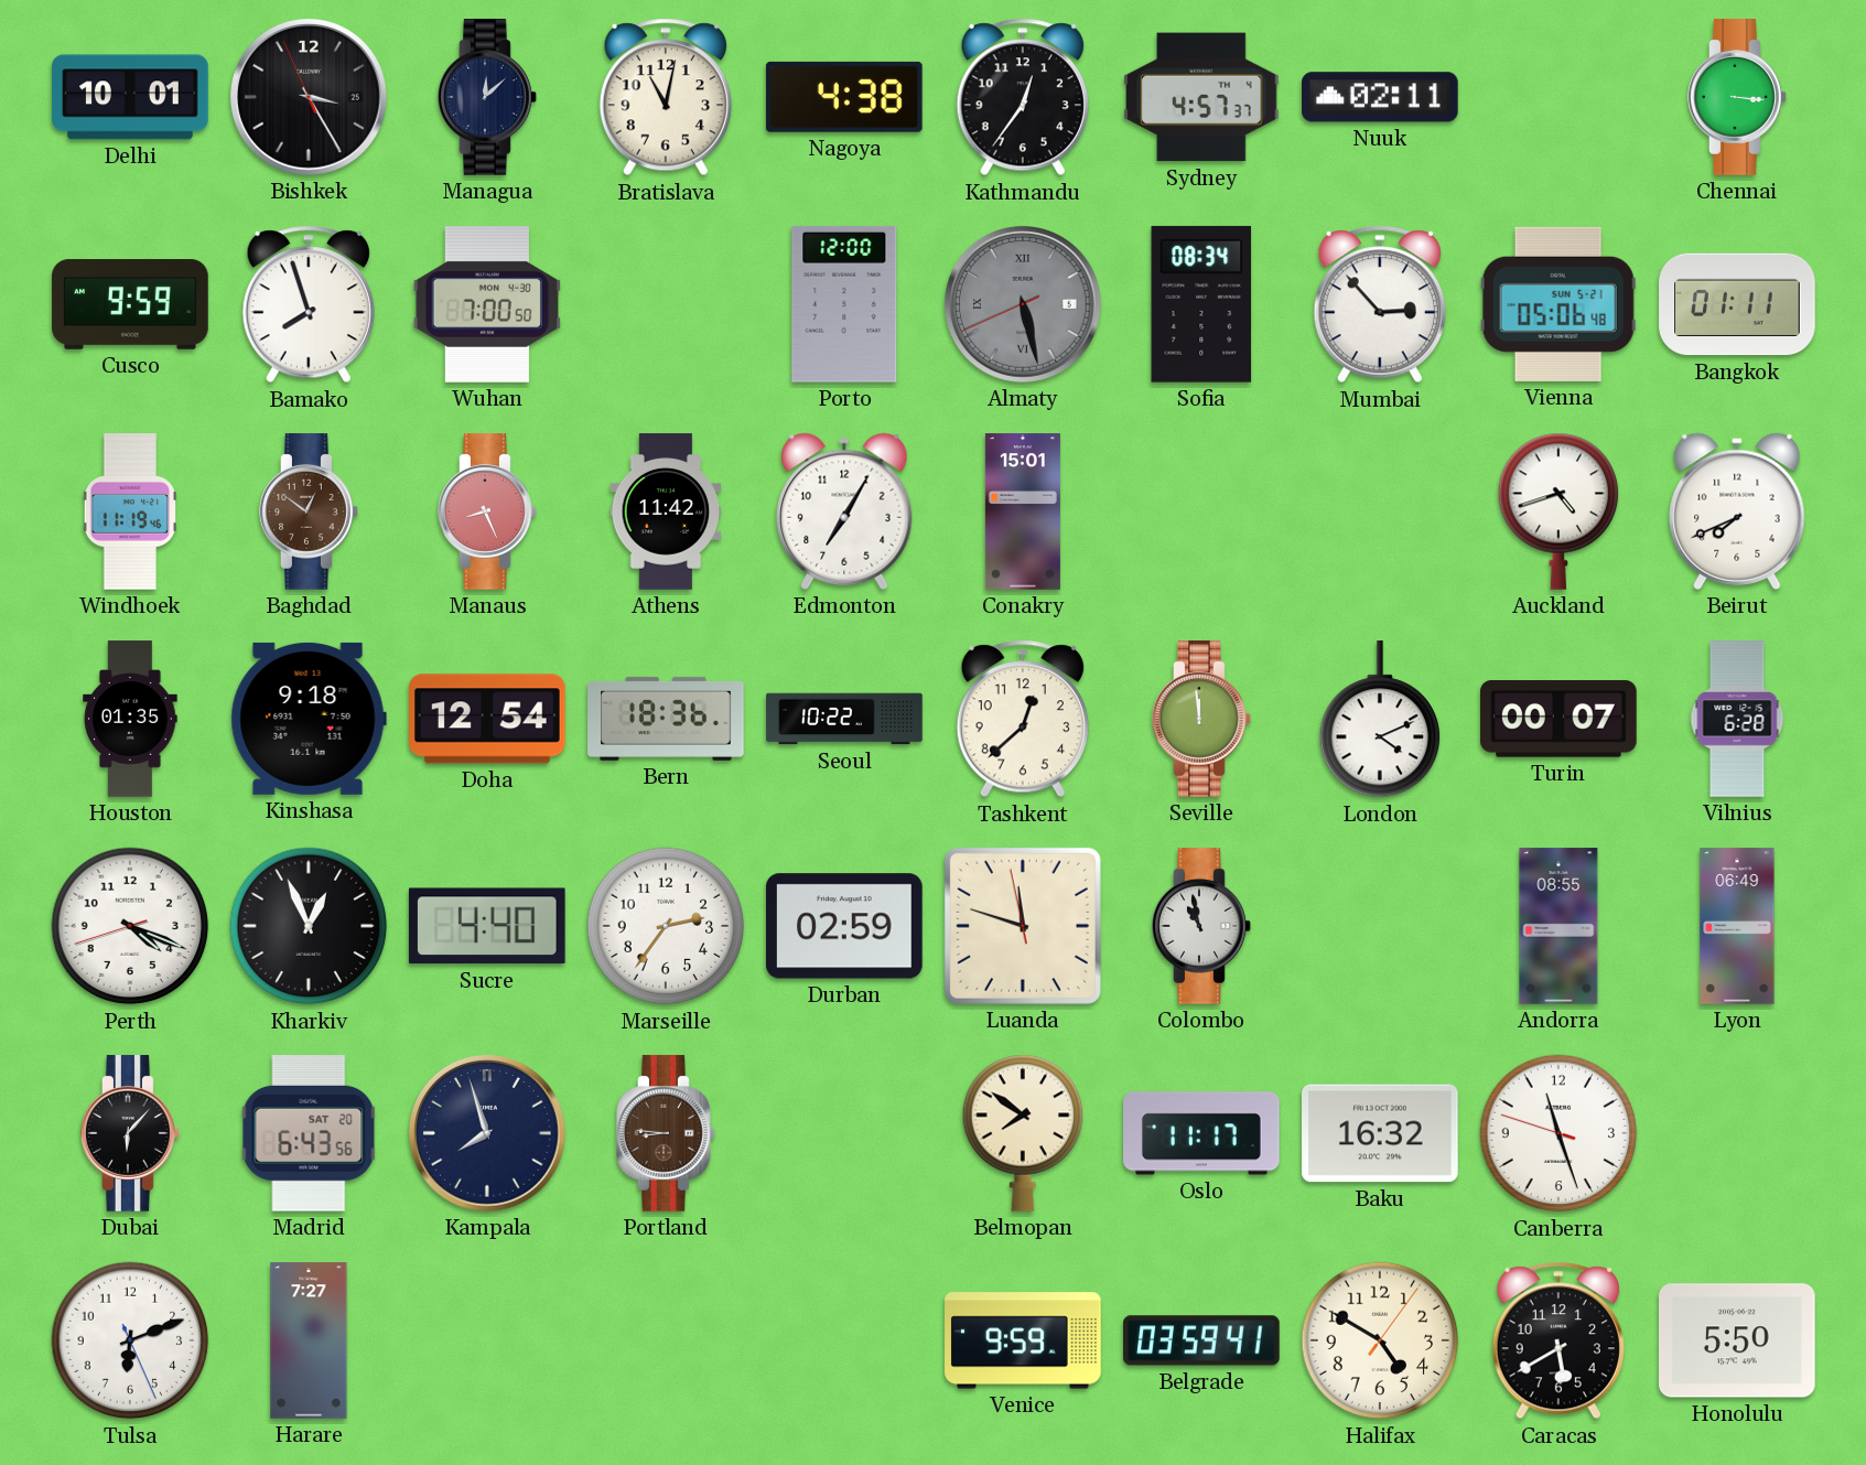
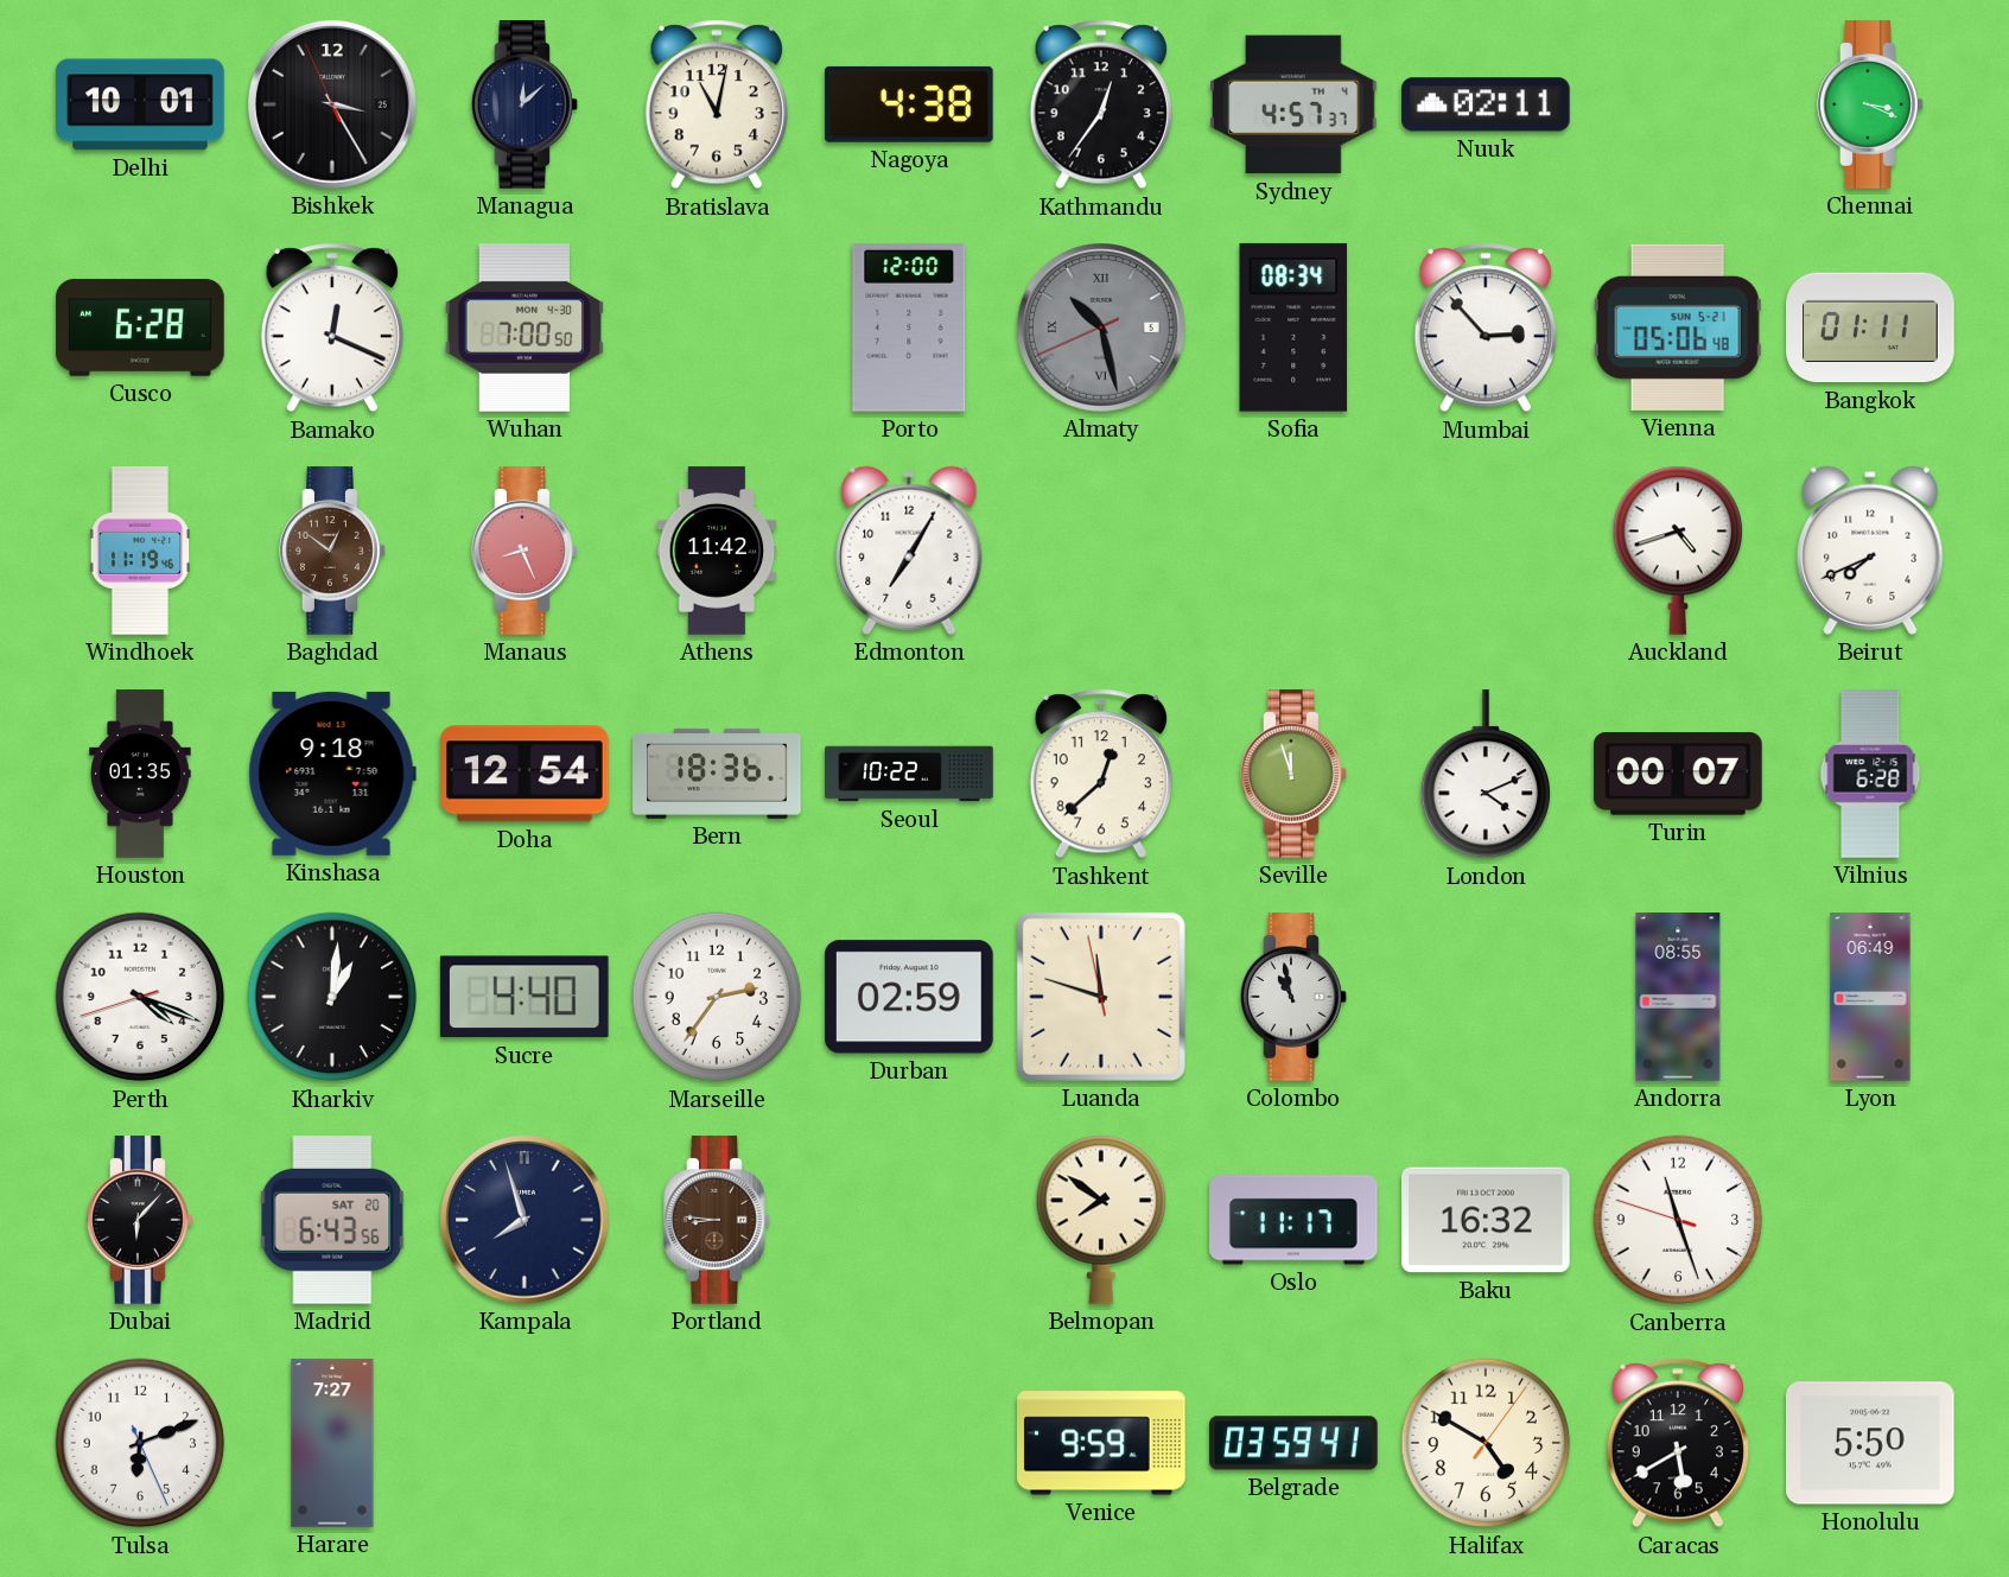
Chennai: 3:16 -> 3:19 (1870, 104)
Cusco: 9:59 -> 6:28 (140, 328)
Bamako: 7:57 -> 12:19 (332, 328)
Almaty: 5:27 -> 10:27 (1102, 329)
Conakry: 15:01 -> none (1023, 511)
Seville: 11:59 -> 11:57 (1293, 774)
Kharkiv: 12:56 -> 1:01 (332, 997)
